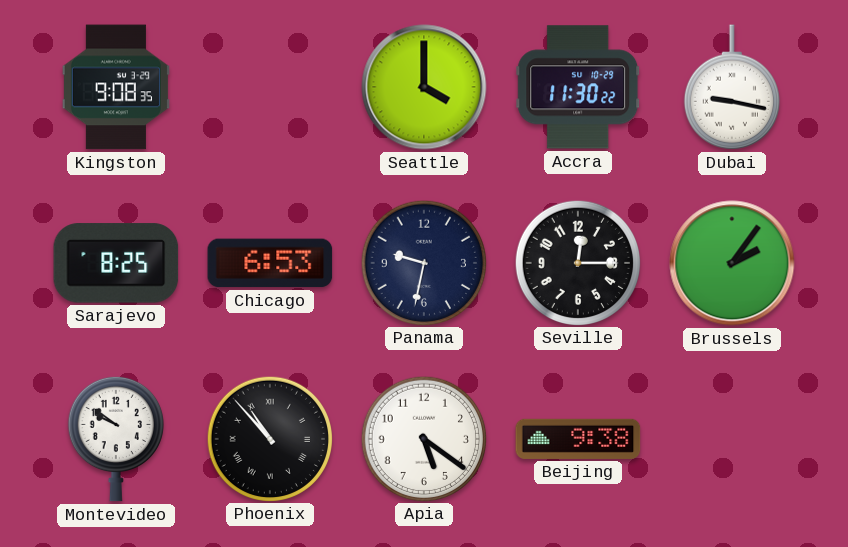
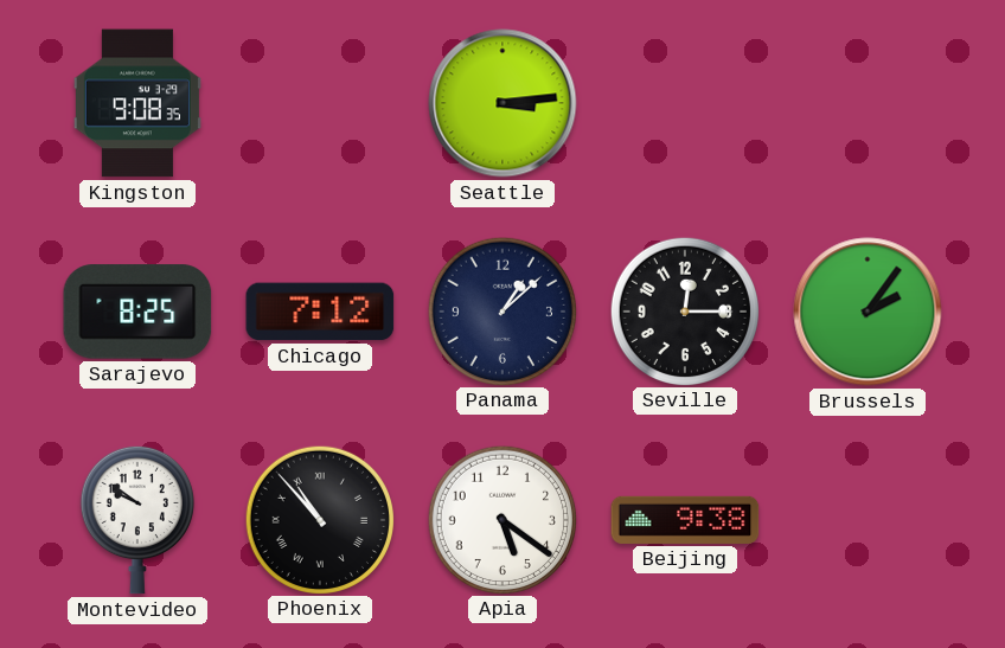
Seattle: 4:00 -> 3:14 (503, 103)
Accra: 11:30 -> none (578, 87)
Dubai: 9:17 -> none (732, 87)
Chicago: 6:53 -> 7:12 (320, 312)
Panama: 9:32 -> 1:08 (501, 310)
